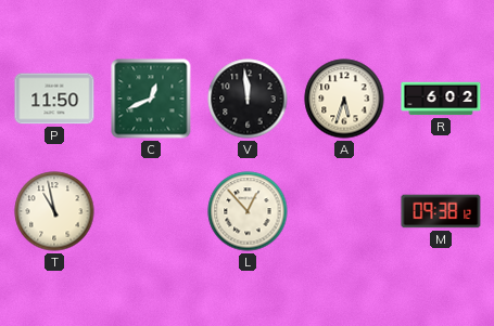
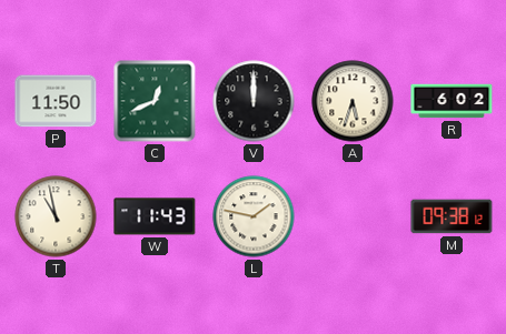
V: 11:59 -> 12:00 (254, 101)
W: none -> 11:43 (155, 216)
L: 12:53 -> 1:47 (254, 216)
